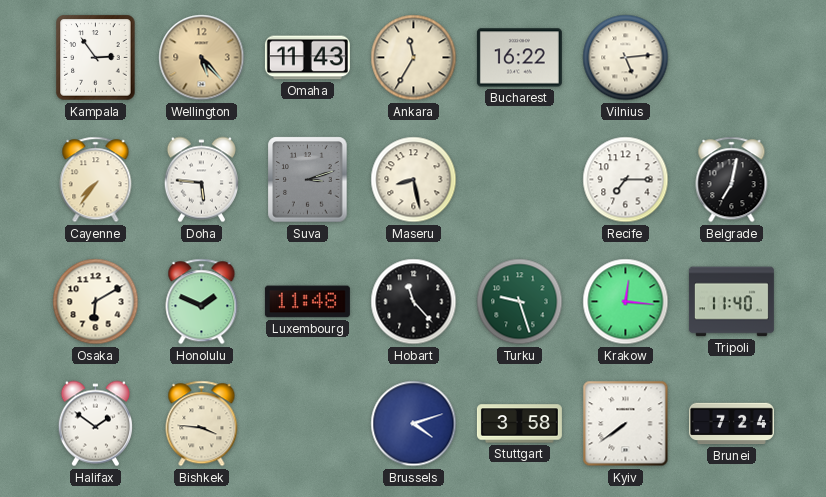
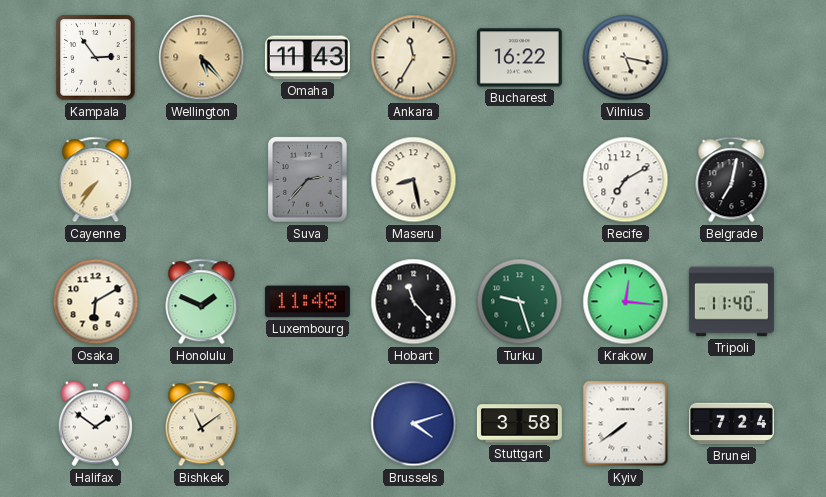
Vilnius: 5:14 -> 5:17 (626, 58)
Doha: 5:46 -> none (201, 180)
Suva: 3:12 -> 2:37 (308, 180)
Recife: 7:15 -> 7:10 (626, 180)
Bishkek: 3:46 -> 11:09 (202, 424)
